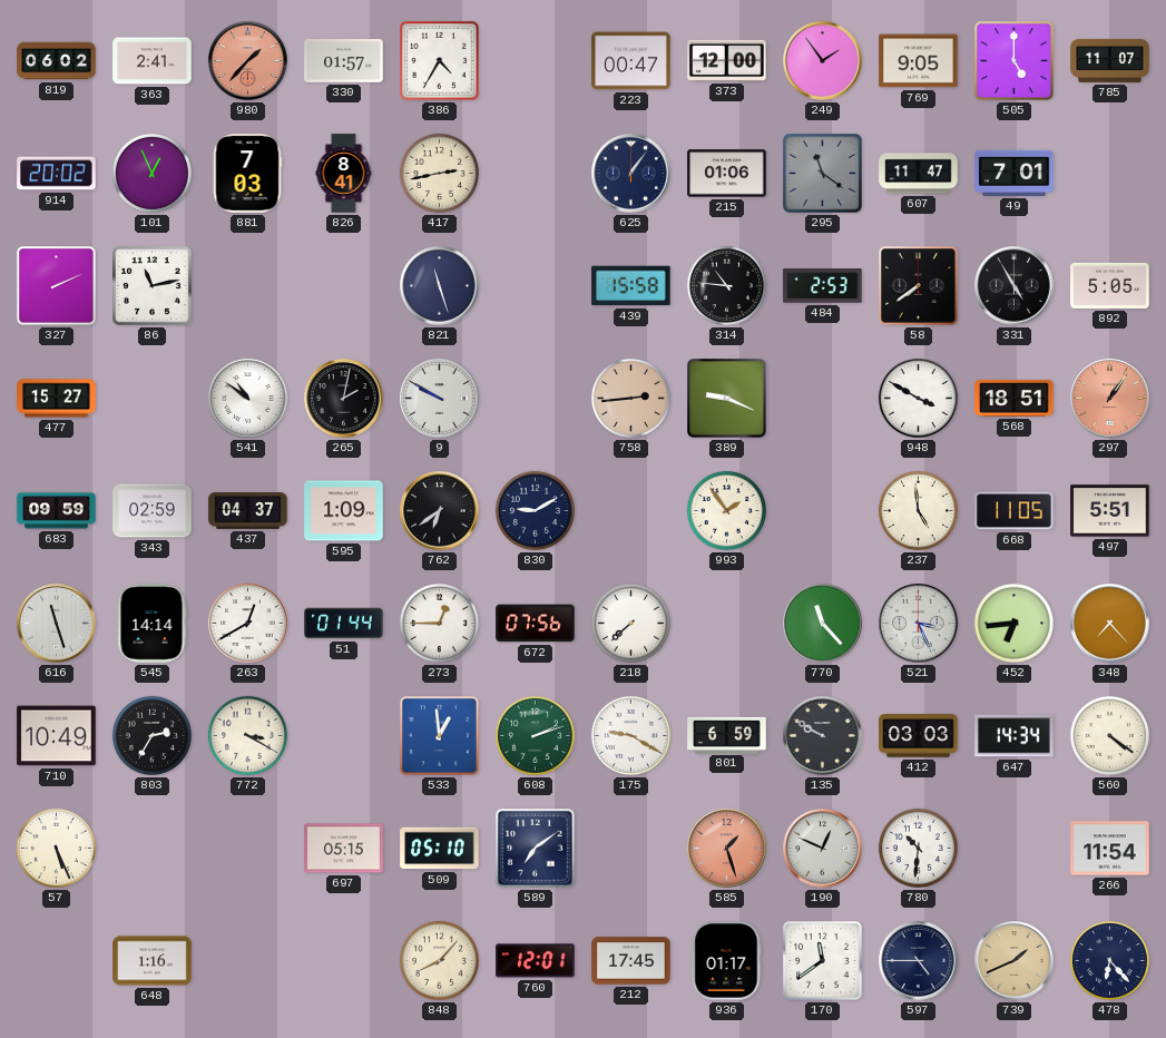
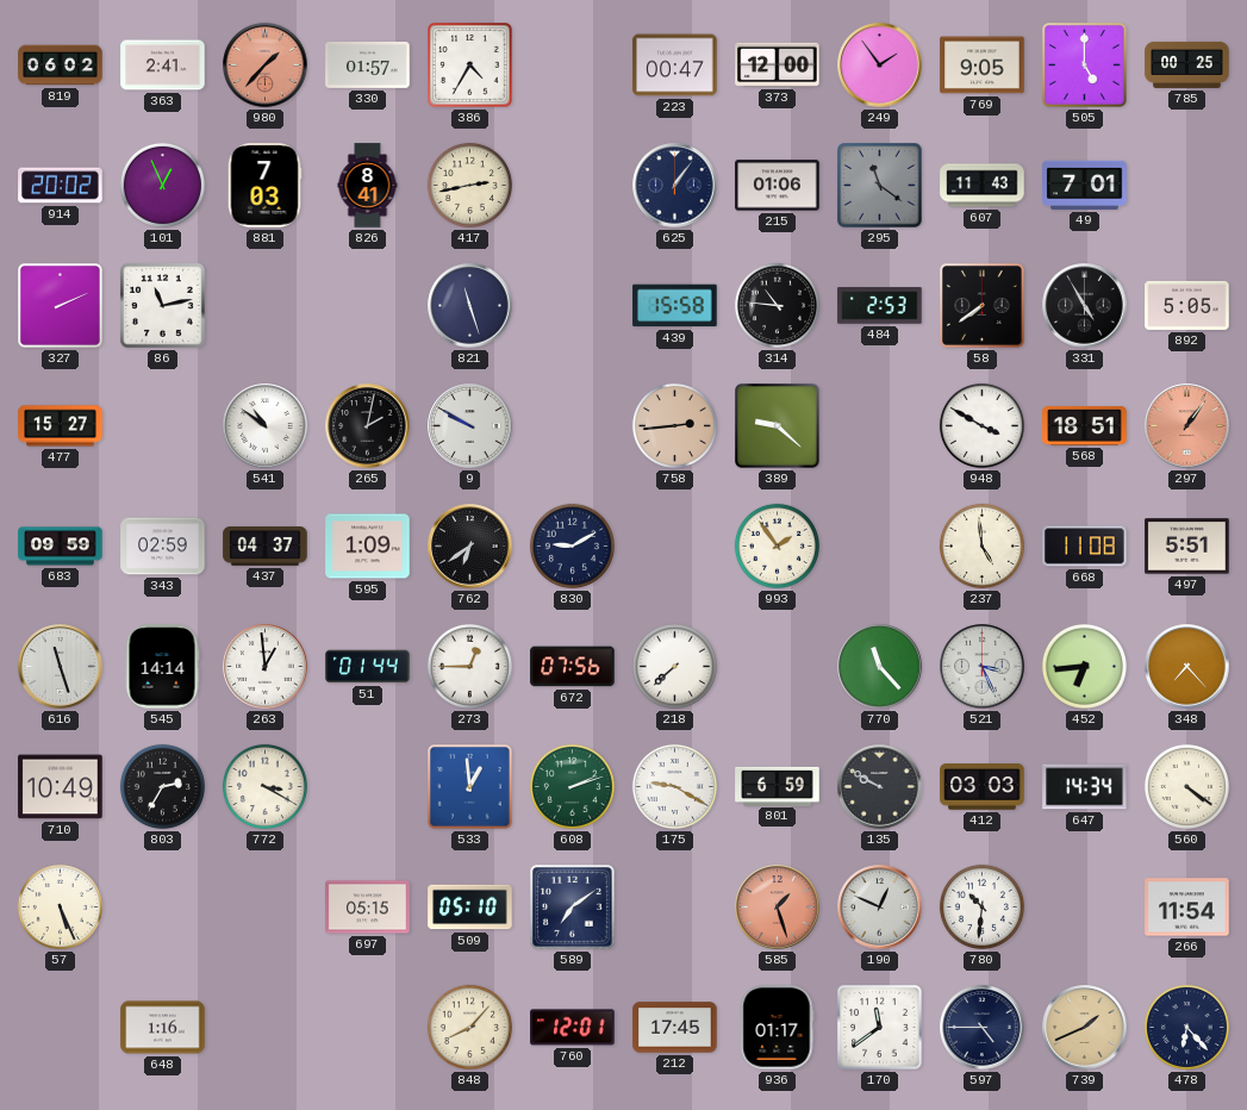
785: 11:07 -> 00:25 (1187, 64)
607: 11:47 -> 11:43 (983, 186)
389: 9:19 -> 9:22 (778, 426)
668: 11:05 -> 11:08 (1085, 547)
263: 12:40 -> 12:59 (266, 667)
